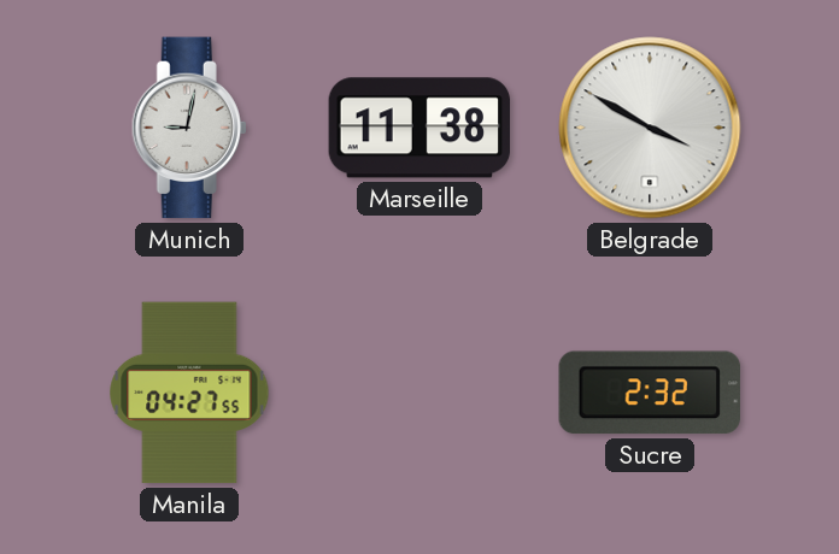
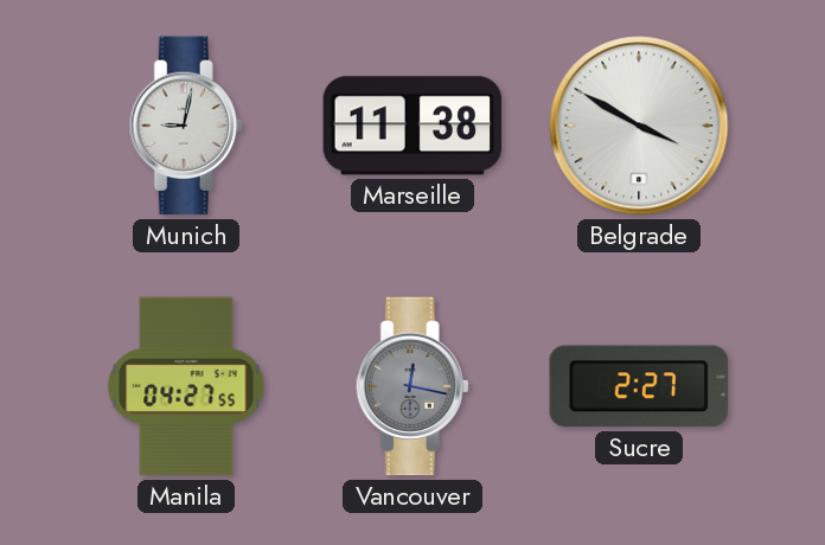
Vancouver: none -> 12:17 (412, 386)
Sucre: 2:32 -> 2:27 (639, 386)
